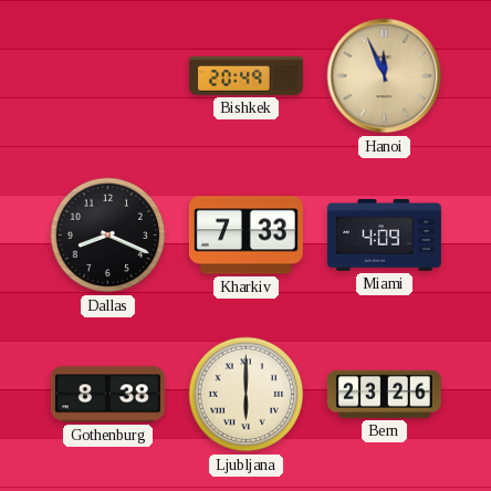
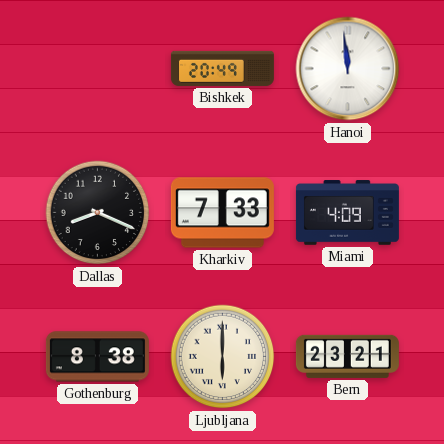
Hanoi: 11:56 -> 11:59 (348, 69)
Hanoi dial: champagne -> white (348, 69)
Bern: 23:26 -> 23:21 (347, 356)
